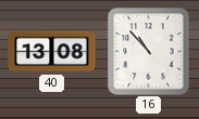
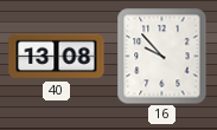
16: 10:53 -> 9:53 (162, 56)
